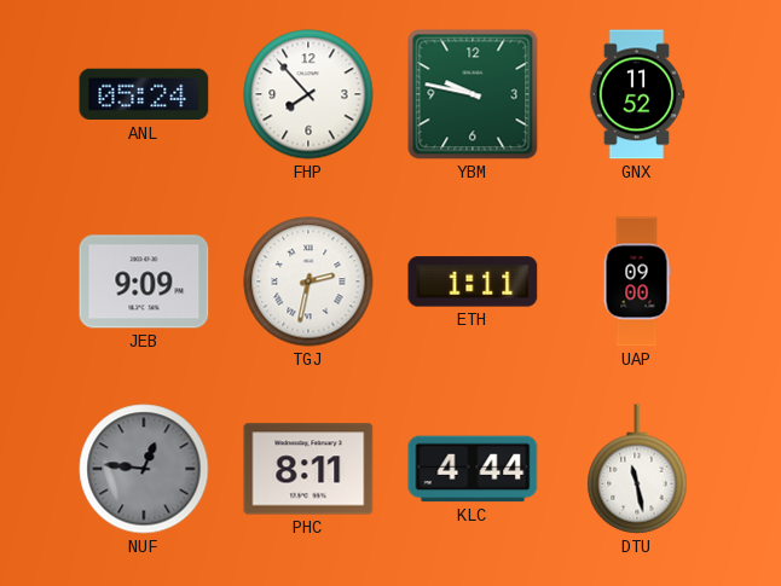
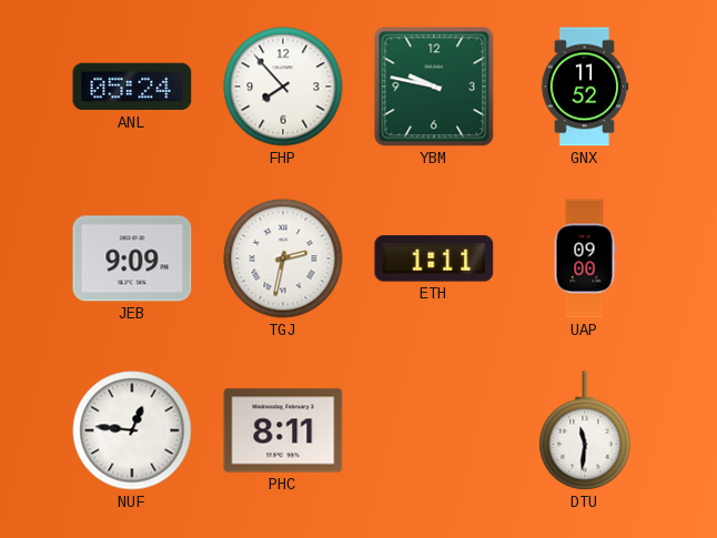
NUF dial: grey -> white (132, 430)
KLC: 4:44 -> none (473, 469)
DTU: 11:28 -> 11:31 (585, 430)
